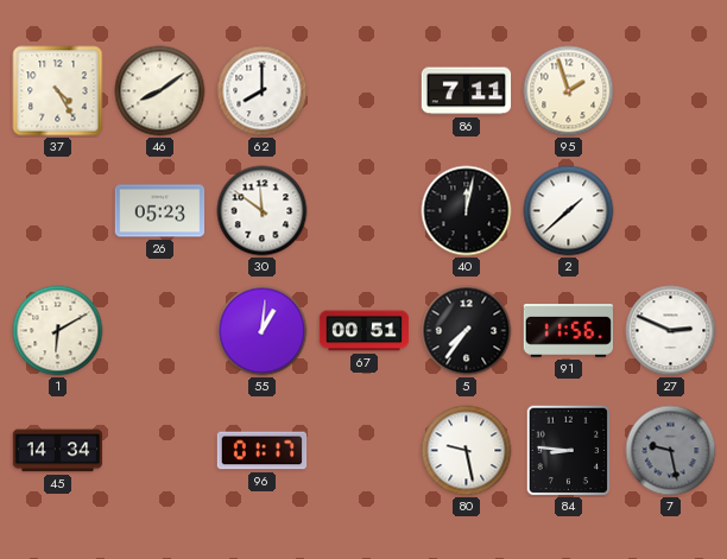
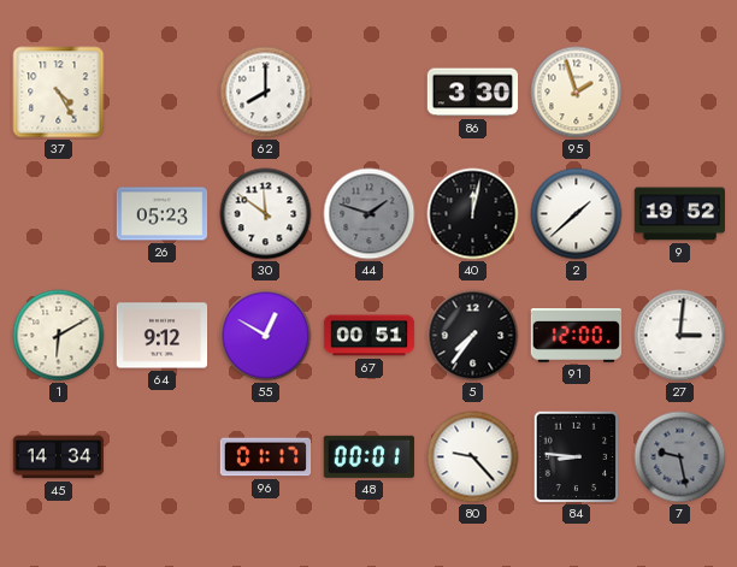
46: 8:09 -> none (160, 91)
86: 7:11 -> 3:30 (473, 93)
44: none -> 1:48 (370, 214)
9: none -> 19:52 (679, 214)
64: none -> 9:12 (163, 336)
55: 1:01 -> 12:50 (266, 336)
91: 11:56 -> 12:00 (576, 336)
27: 2:49 -> 3:01 (680, 336)
48: none -> 00:01 (368, 456)
80: 9:28 -> 9:23 (473, 457)
